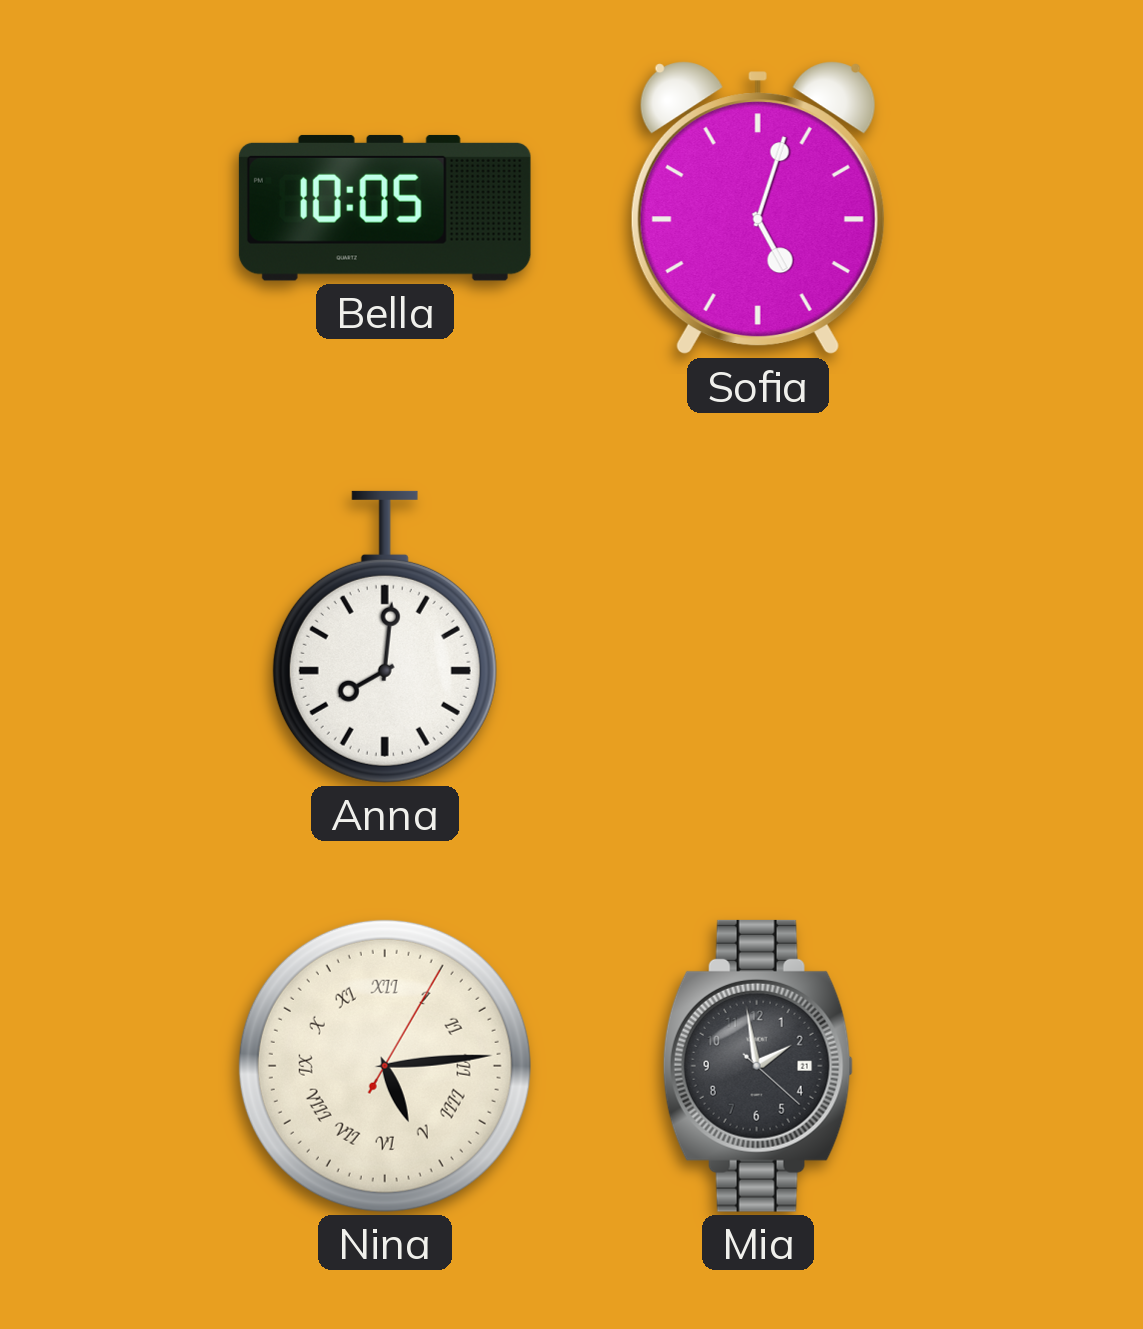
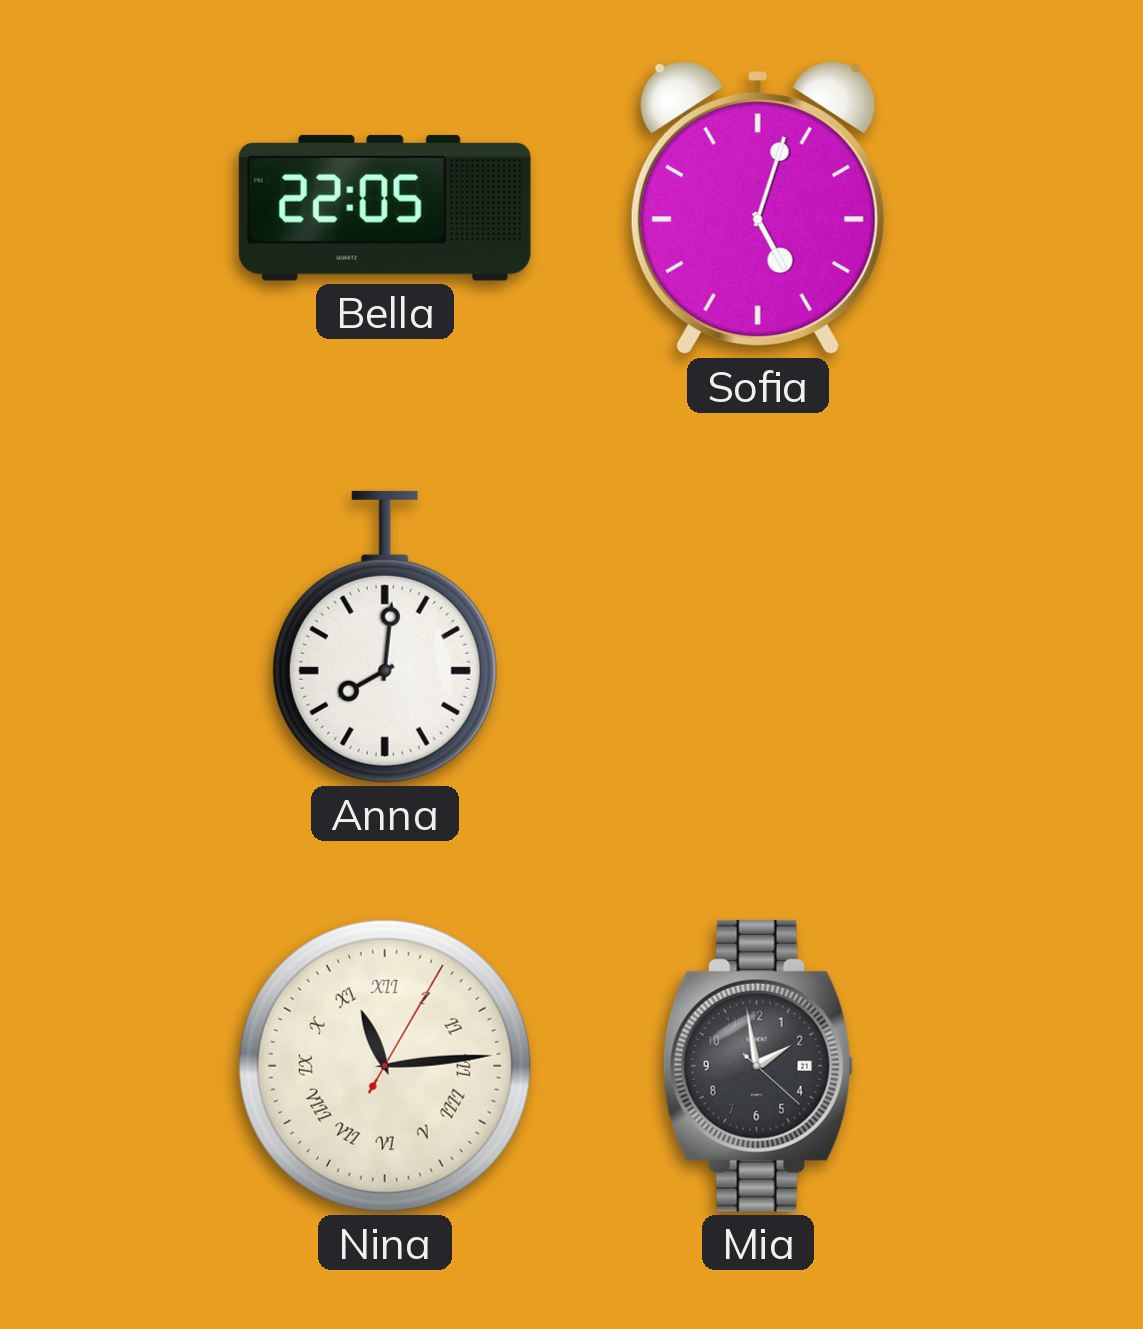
Bella: 10:05 -> 22:05 (385, 208)
Nina: 5:14 -> 11:14 (385, 1066)
